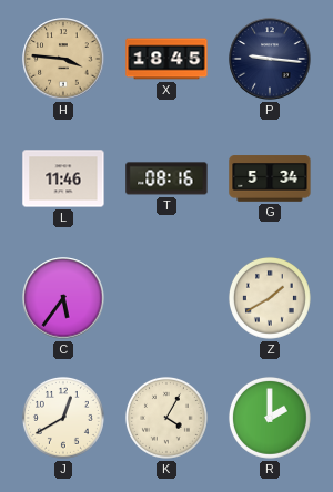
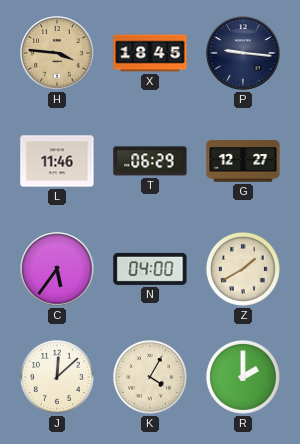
T: 08:16 -> 06:29 (150, 161)
G: 5:34 -> 12:27 (243, 161)
N: none -> 04:00 (150, 269)
J: 12:40 -> 12:08 (57, 377)
